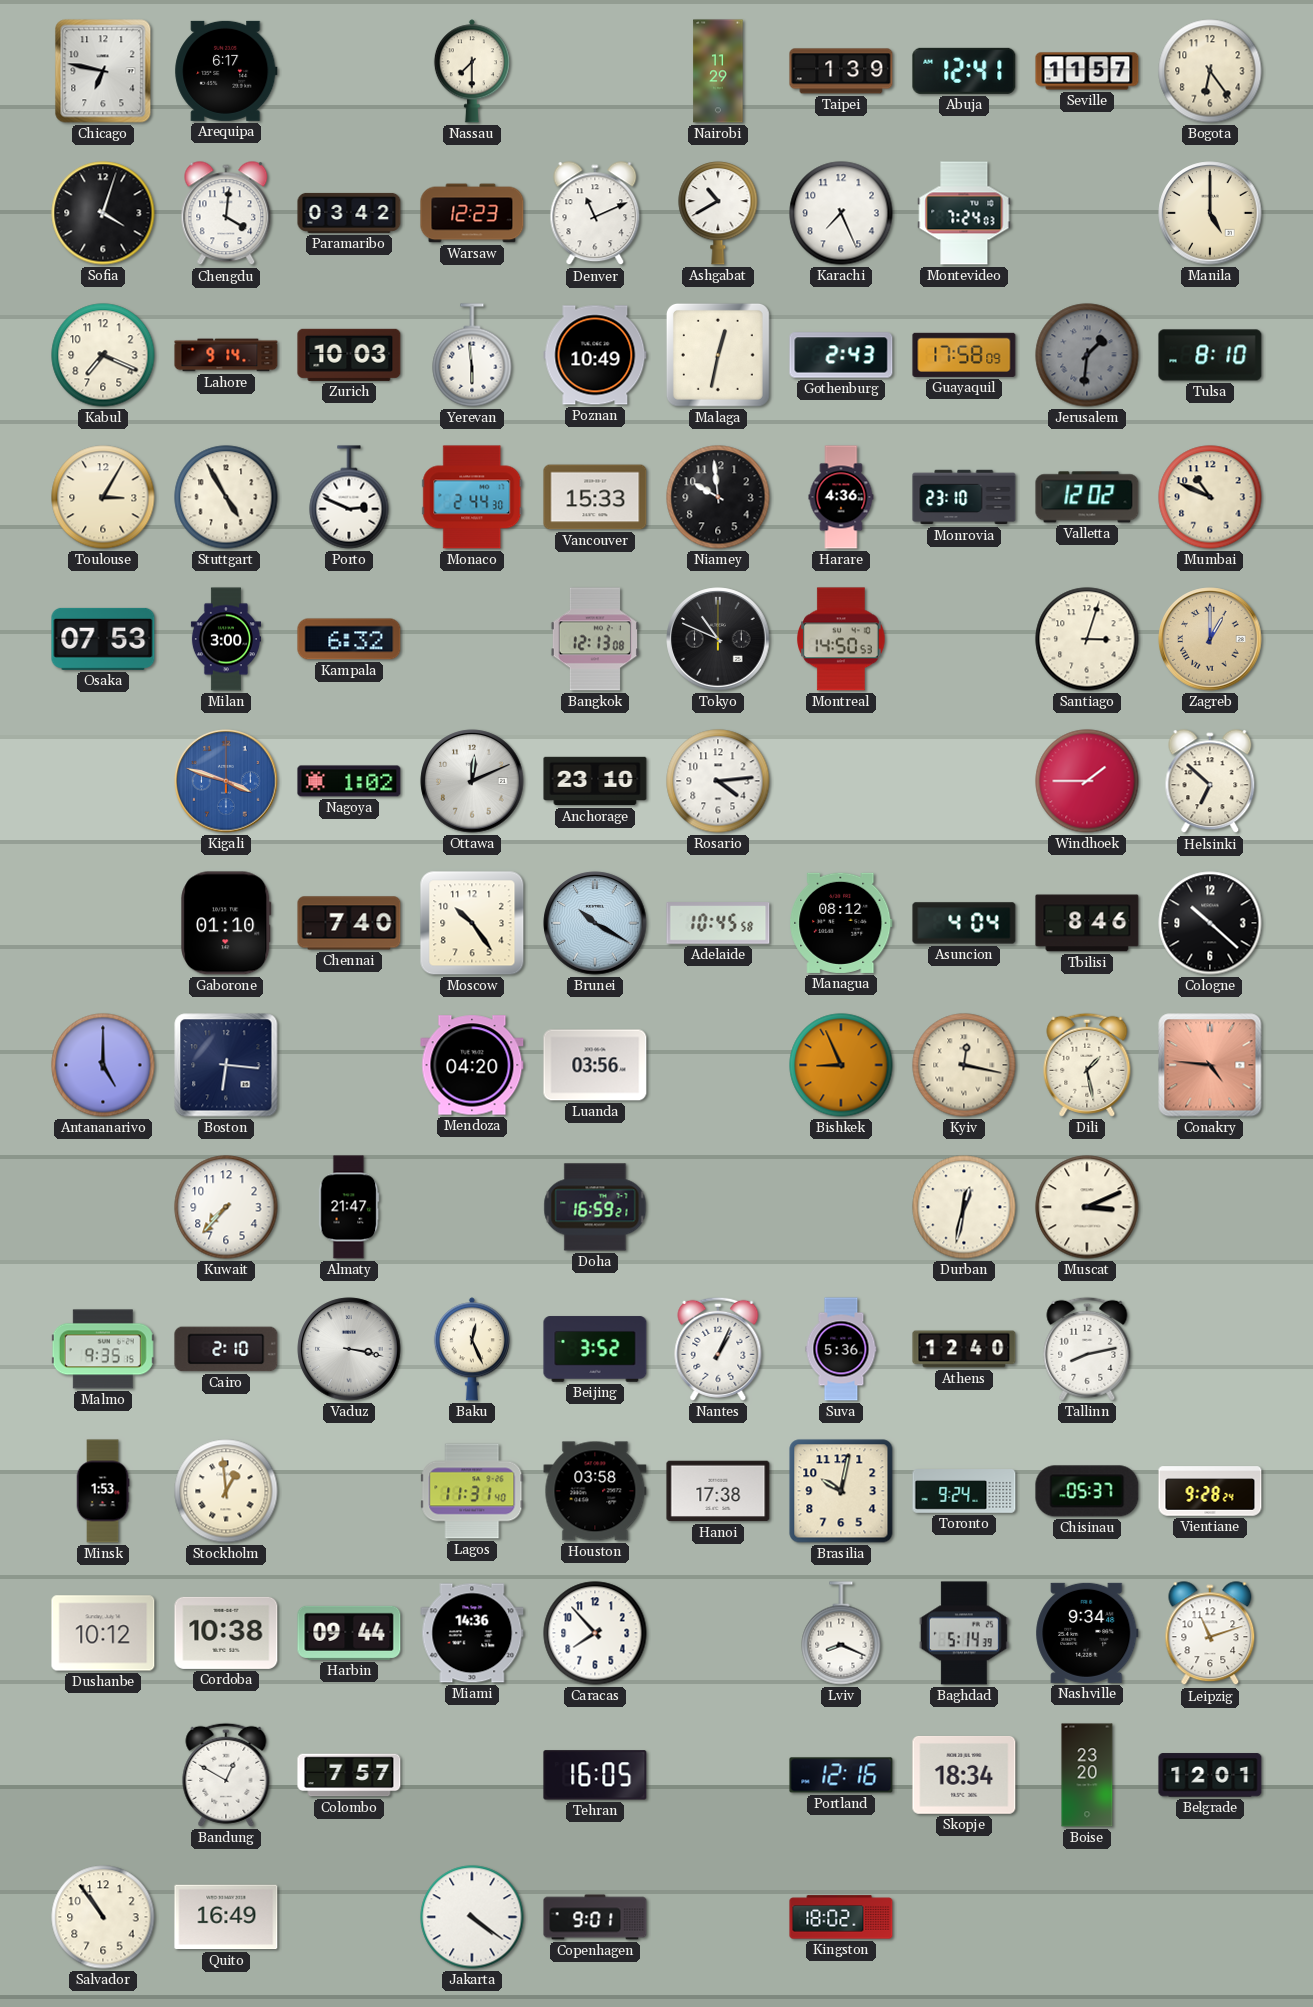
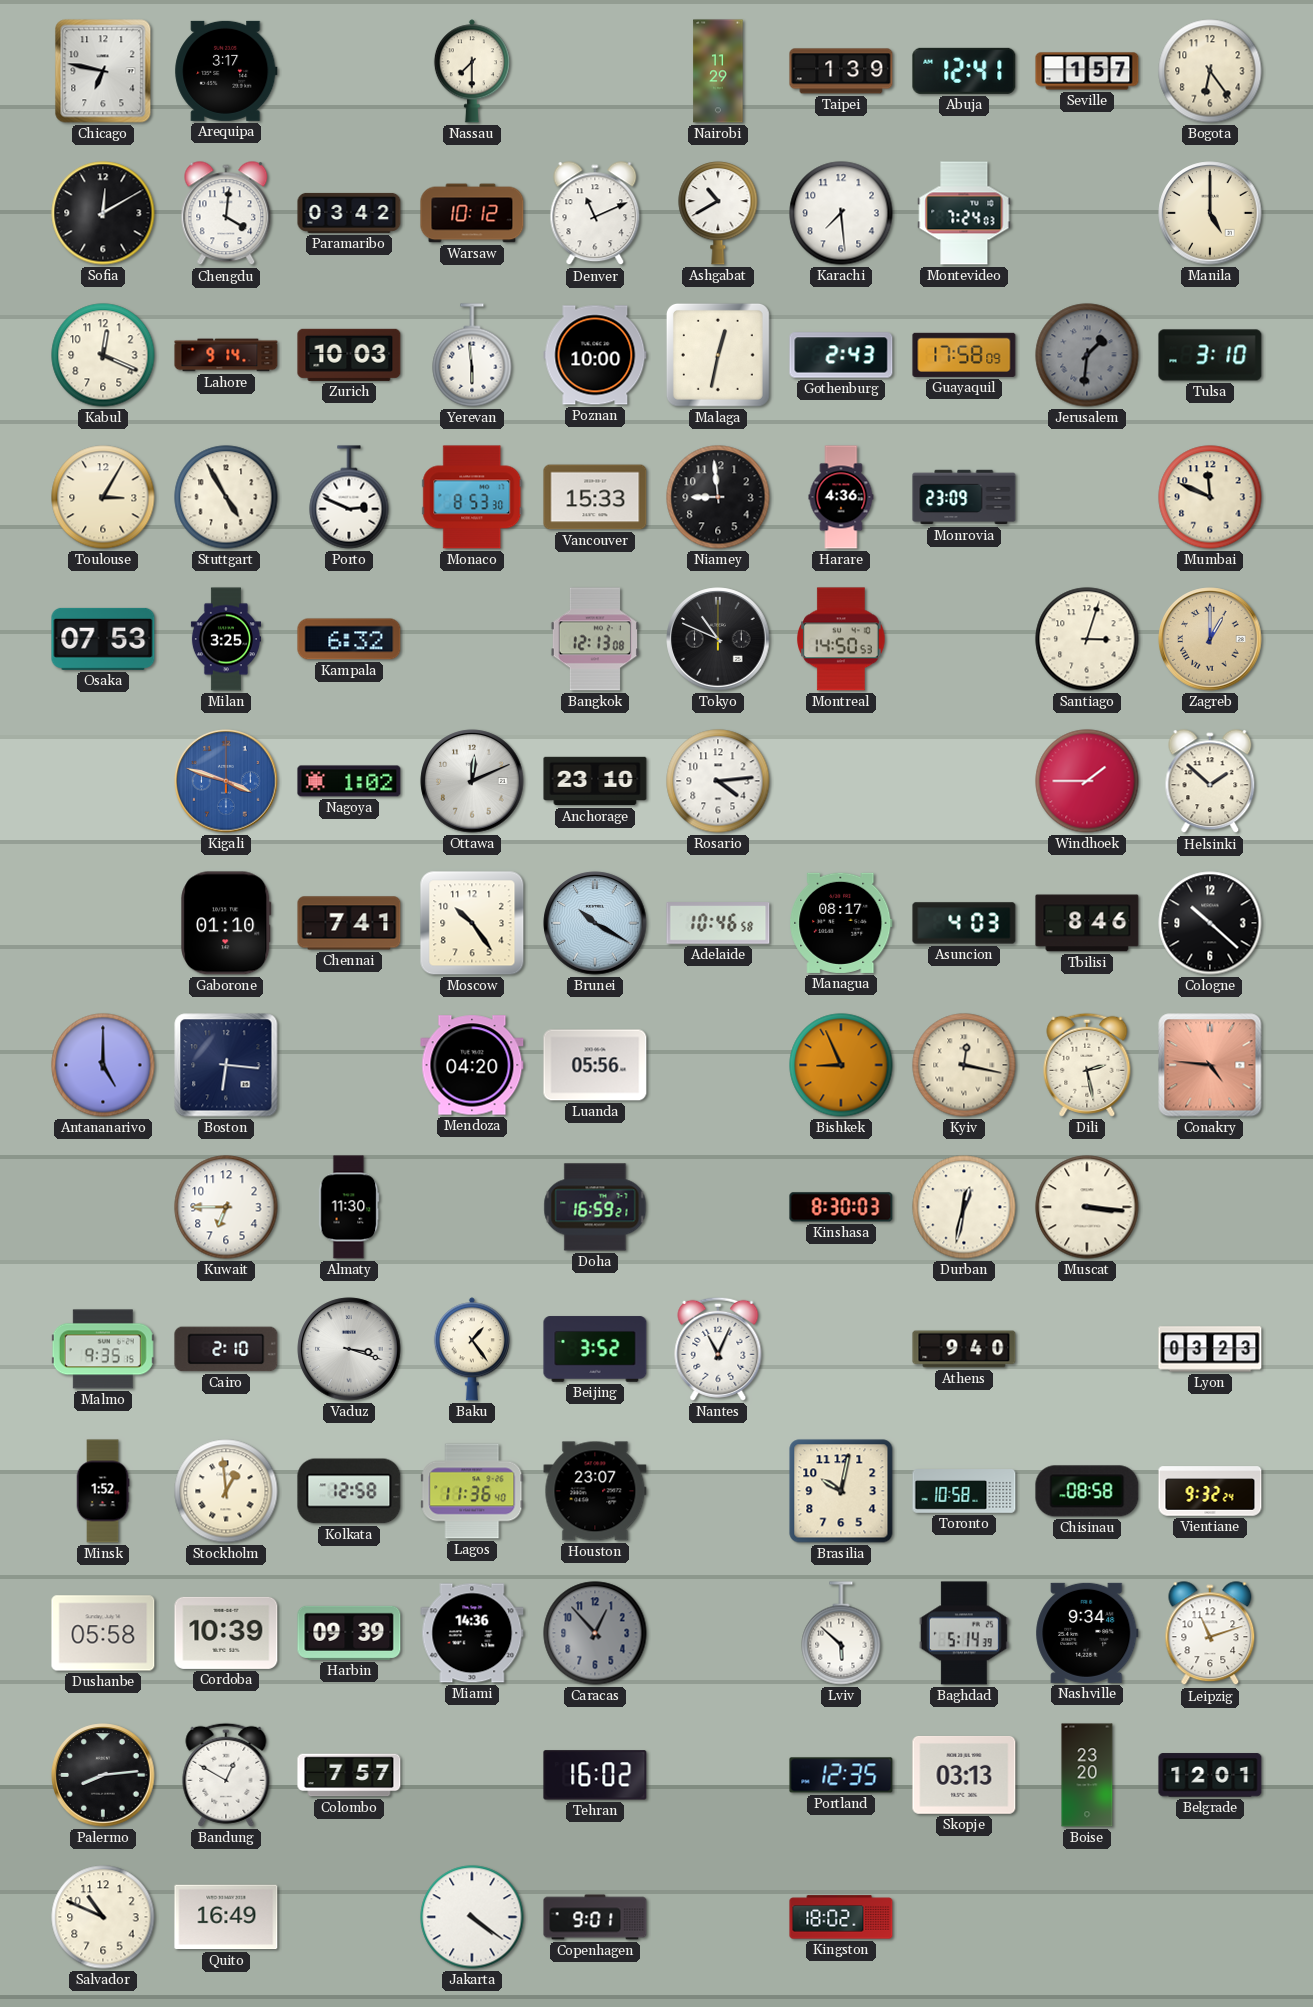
Arequipa: 6:17 -> 3:17 (226, 71)
Seville: 11:57 -> 1:57 (1087, 71)
Sofia: 4:03 -> 12:10 (103, 213)
Warsaw: 12:23 -> 10:12 (472, 213)
Karachi: 7:26 -> 7:29 (841, 213)
Kabul: 7:19 -> 12:19 (103, 355)
Poznan: 10:49 -> 10:00 (595, 355)
Tulsa: 8:10 -> 3:10 (1210, 355)
Monaco: 2:44 -> 8:53 (472, 497)
Niamey: 9:59 -> 8:59 (718, 497)
Monrovia: 23:10 -> 23:09 (964, 497)
Valletta: 12:02 -> none (1087, 497)
Mumbai: 10:49 -> 11:49 (1210, 497)
Milan: 3:00 -> 3:25 (226, 639)
Helsinki: 6:52 -> 1:52 (1210, 782)
Chennai: 7:40 -> 7:41 (349, 923)
Adelaide: 10:45 -> 10:46 (718, 923)
Managua: 08:12 -> 08:17 (841, 923)
Asuncion: 4:04 -> 4:03 (964, 923)
Luanda: 03:56 -> 05:56 (595, 1065)
Dili: 1:28 -> 2:28 (1087, 1065)
Kuwait: 7:37 -> 6:45 (226, 1207)
Almaty: 21:47 -> 11:30 (349, 1207)
Kinshasa: none -> 8:30 (841, 1207)
Muscat: 3:11 -> 3:16 (1087, 1207)
Vaduz: 3:17 -> 3:18 (349, 1349)
Baku: 12:26 -> 1:24 (472, 1349)
Nantes: 1:04 -> 11:04 (718, 1349)
Suva: 5:36 -> none (841, 1349)
Athens: 12:40 -> 9:40 (964, 1349)
Tallinn: 8:13 -> none (1087, 1349)
Lyon: none -> 03:23 (1210, 1349)
Minsk: 1:53 -> 1:52 (103, 1491)
Kolkata: none -> 12:58 (349, 1491)
Lagos: 11:31 -> 11:36 (472, 1491)
Houston: 03:58 -> 23:07 (595, 1491)
Hanoi: 17:38 -> none (718, 1491)
Toronto: 9:24 -> 10:58 (964, 1491)
Chisinau: 05:37 -> 08:58 (1087, 1491)
Vientiane: 9:28 -> 9:32 (1210, 1491)
Dushanbe: 10:12 -> 05:58 (103, 1633)
Cordoba: 10:38 -> 10:39 (226, 1633)
Harbin: 09:44 -> 09:39 (349, 1633)
Caracas: 7:53 -> 12:53 (595, 1633)
Caracas dial: white -> grey (595, 1633)
Lviv: 8:19 -> 5:52 (841, 1633)
Palermo: none -> 8:14 (103, 1775)
Tehran: 16:05 -> 16:02 (595, 1775)
Portland: 12:16 -> 12:35 (841, 1775)
Skopje: 18:34 -> 03:13 (964, 1775)
Salvador: 10:54 -> 10:49 (103, 1917)
